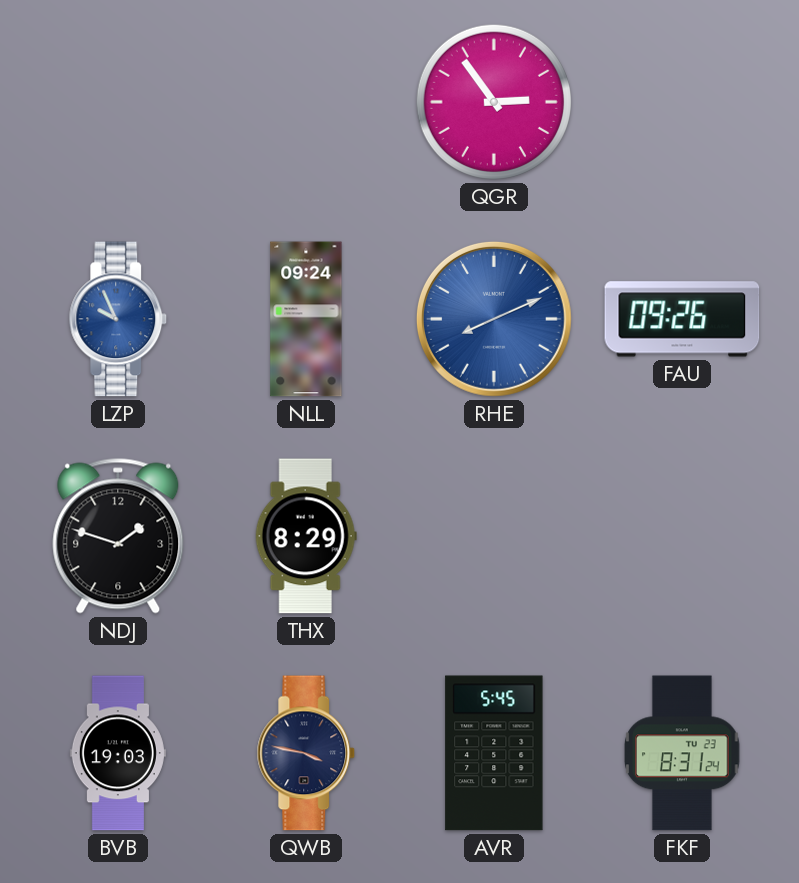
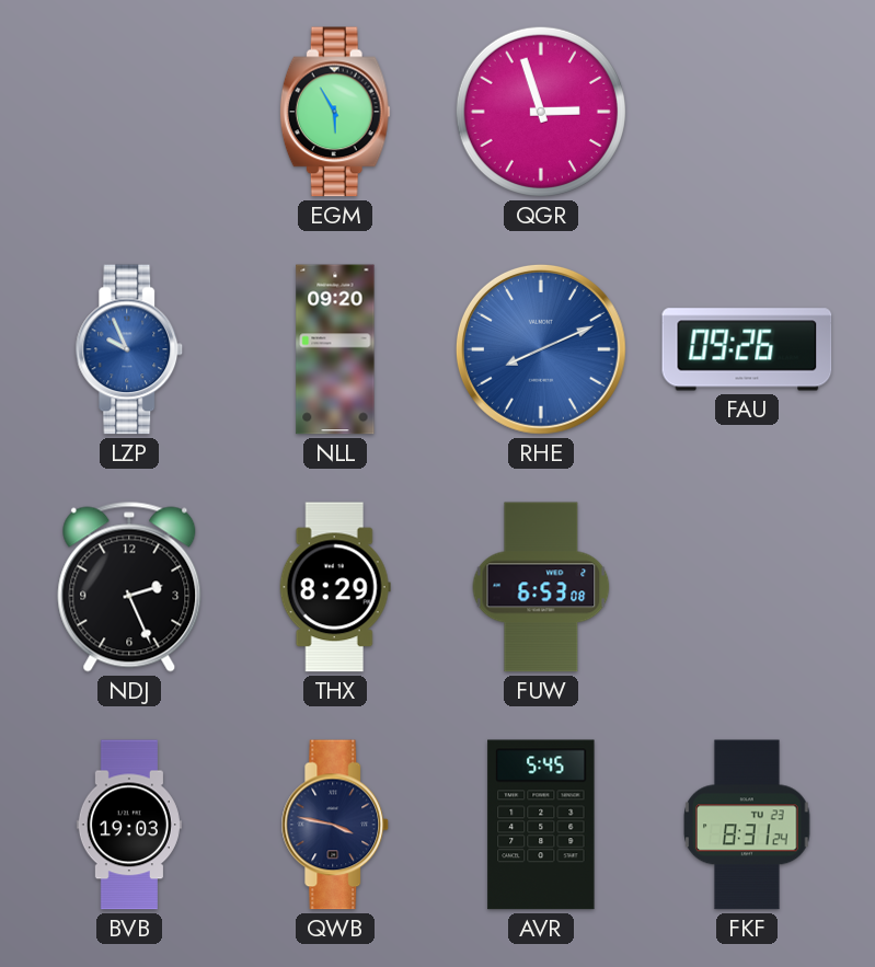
EGM: none -> 5:55 (335, 112)
QGR: 2:54 -> 2:57 (541, 112)
NLL: 09:24 -> 09:20 (335, 349)
NDJ: 1:48 -> 2:26 (129, 587)
FUW: none -> 6:53 (541, 587)
